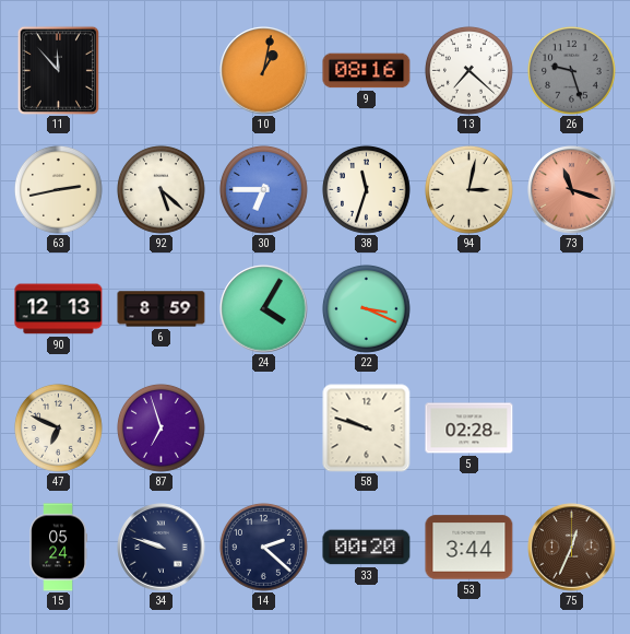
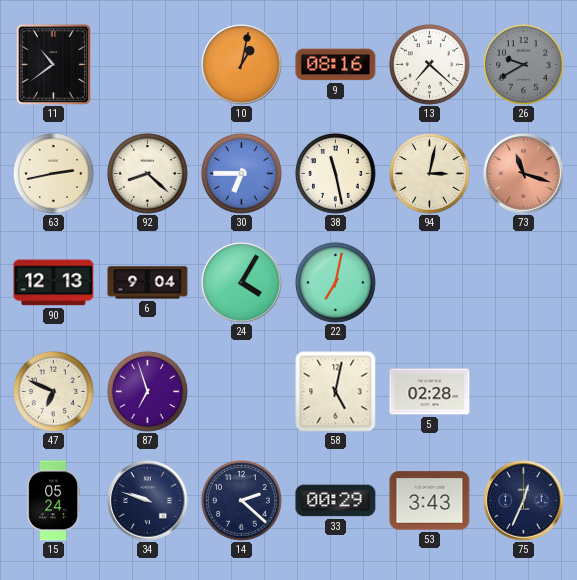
11: 11:53 -> 10:39 (53, 64)
26: 9:27 -> 9:40 (524, 65)
92: 5:22 -> 8:22 (148, 174)
38: 11:33 -> 11:28 (336, 174)
6: 8:59 -> 9:04 (148, 283)
22: 3:19 -> 7:02 (336, 283)
58: 9:48 -> 5:02 (336, 392)
33: 00:20 -> 00:29 (336, 501)
53: 3:44 -> 3:43 (430, 501)
75 dial: brown -> navy (524, 501)
